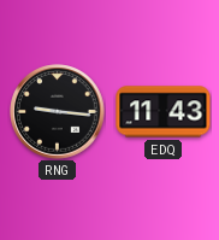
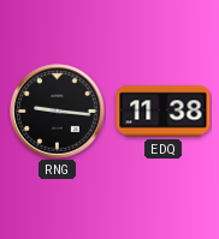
EDQ: 11:43 -> 11:38 (164, 112)
